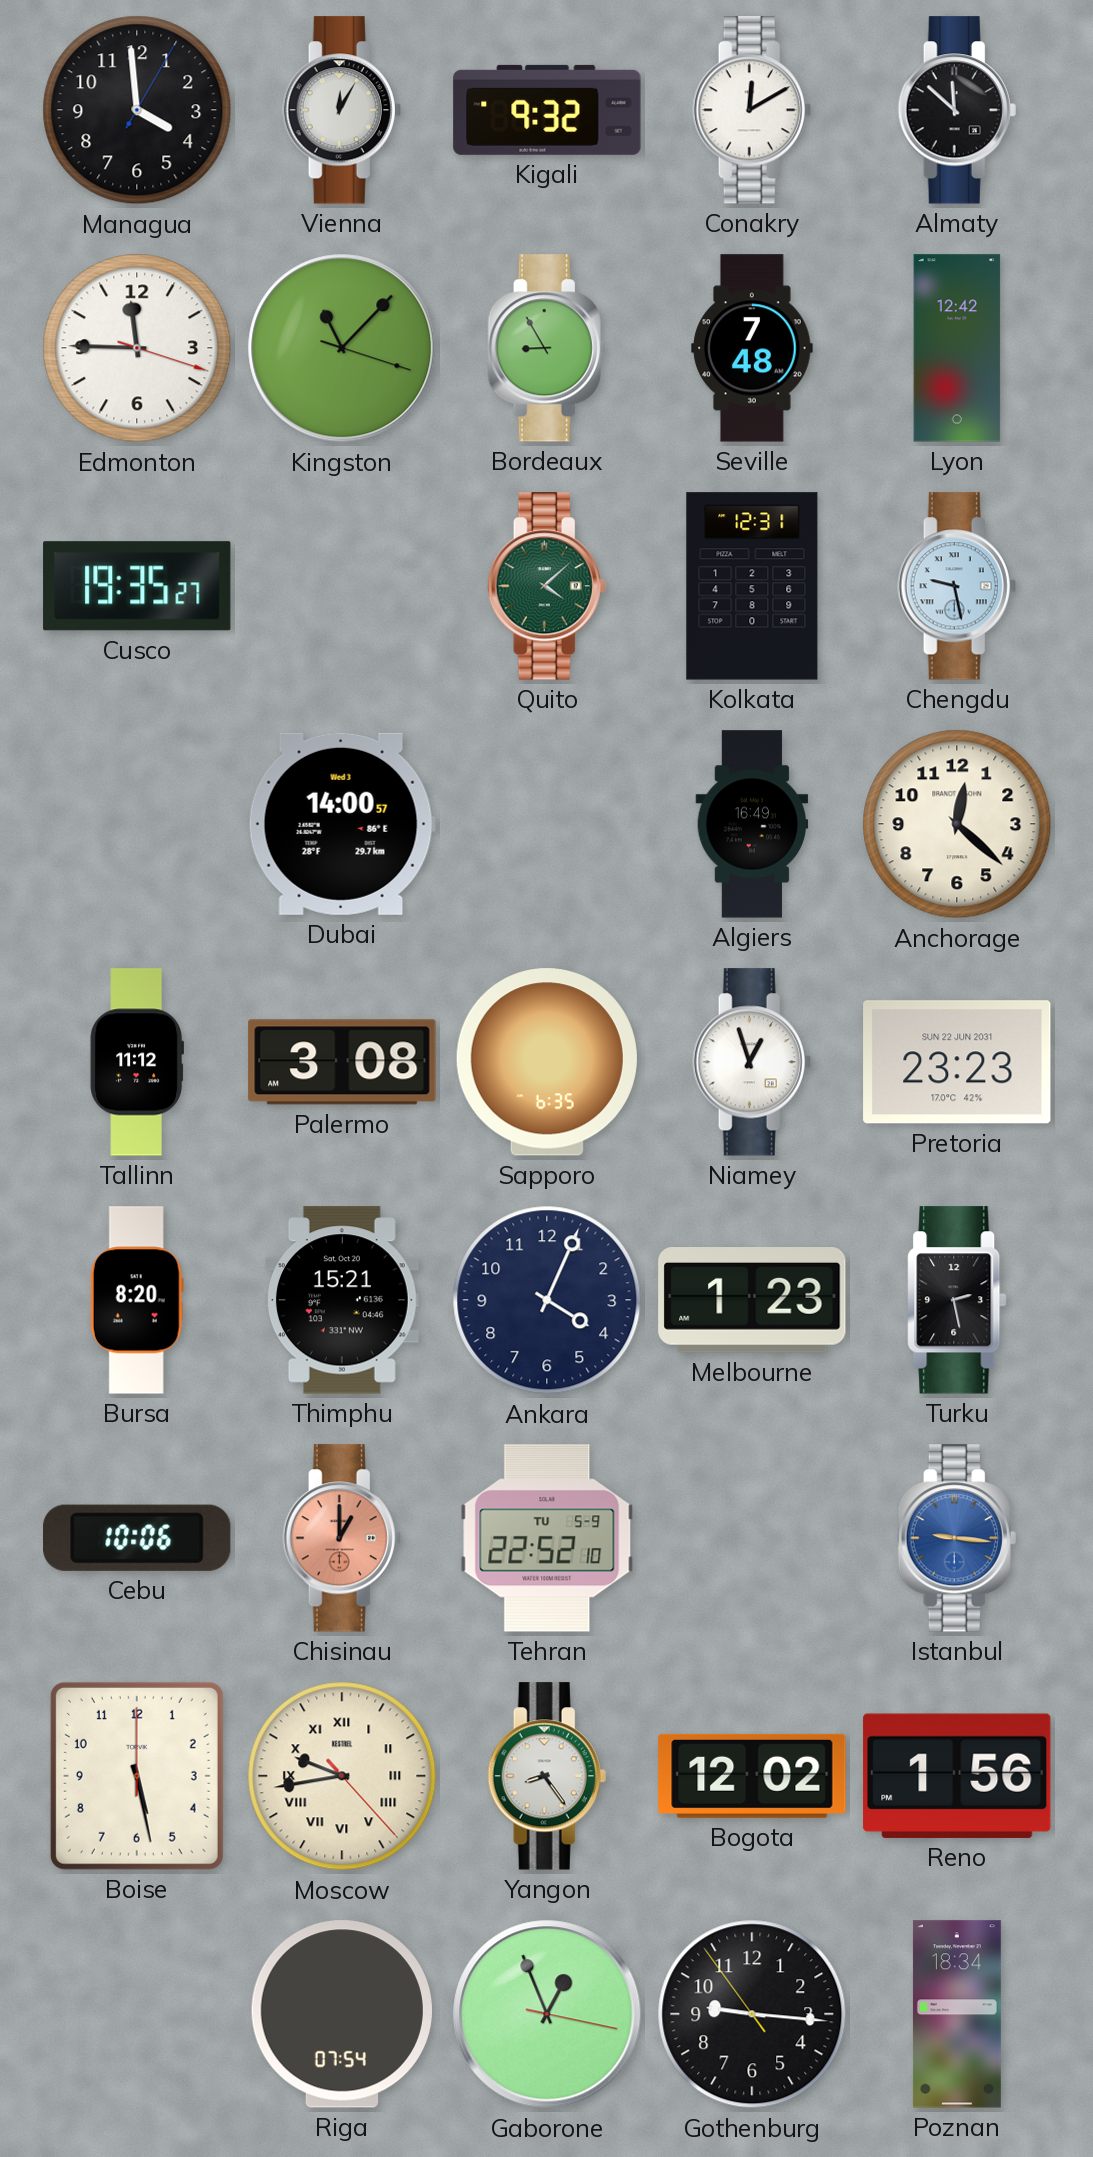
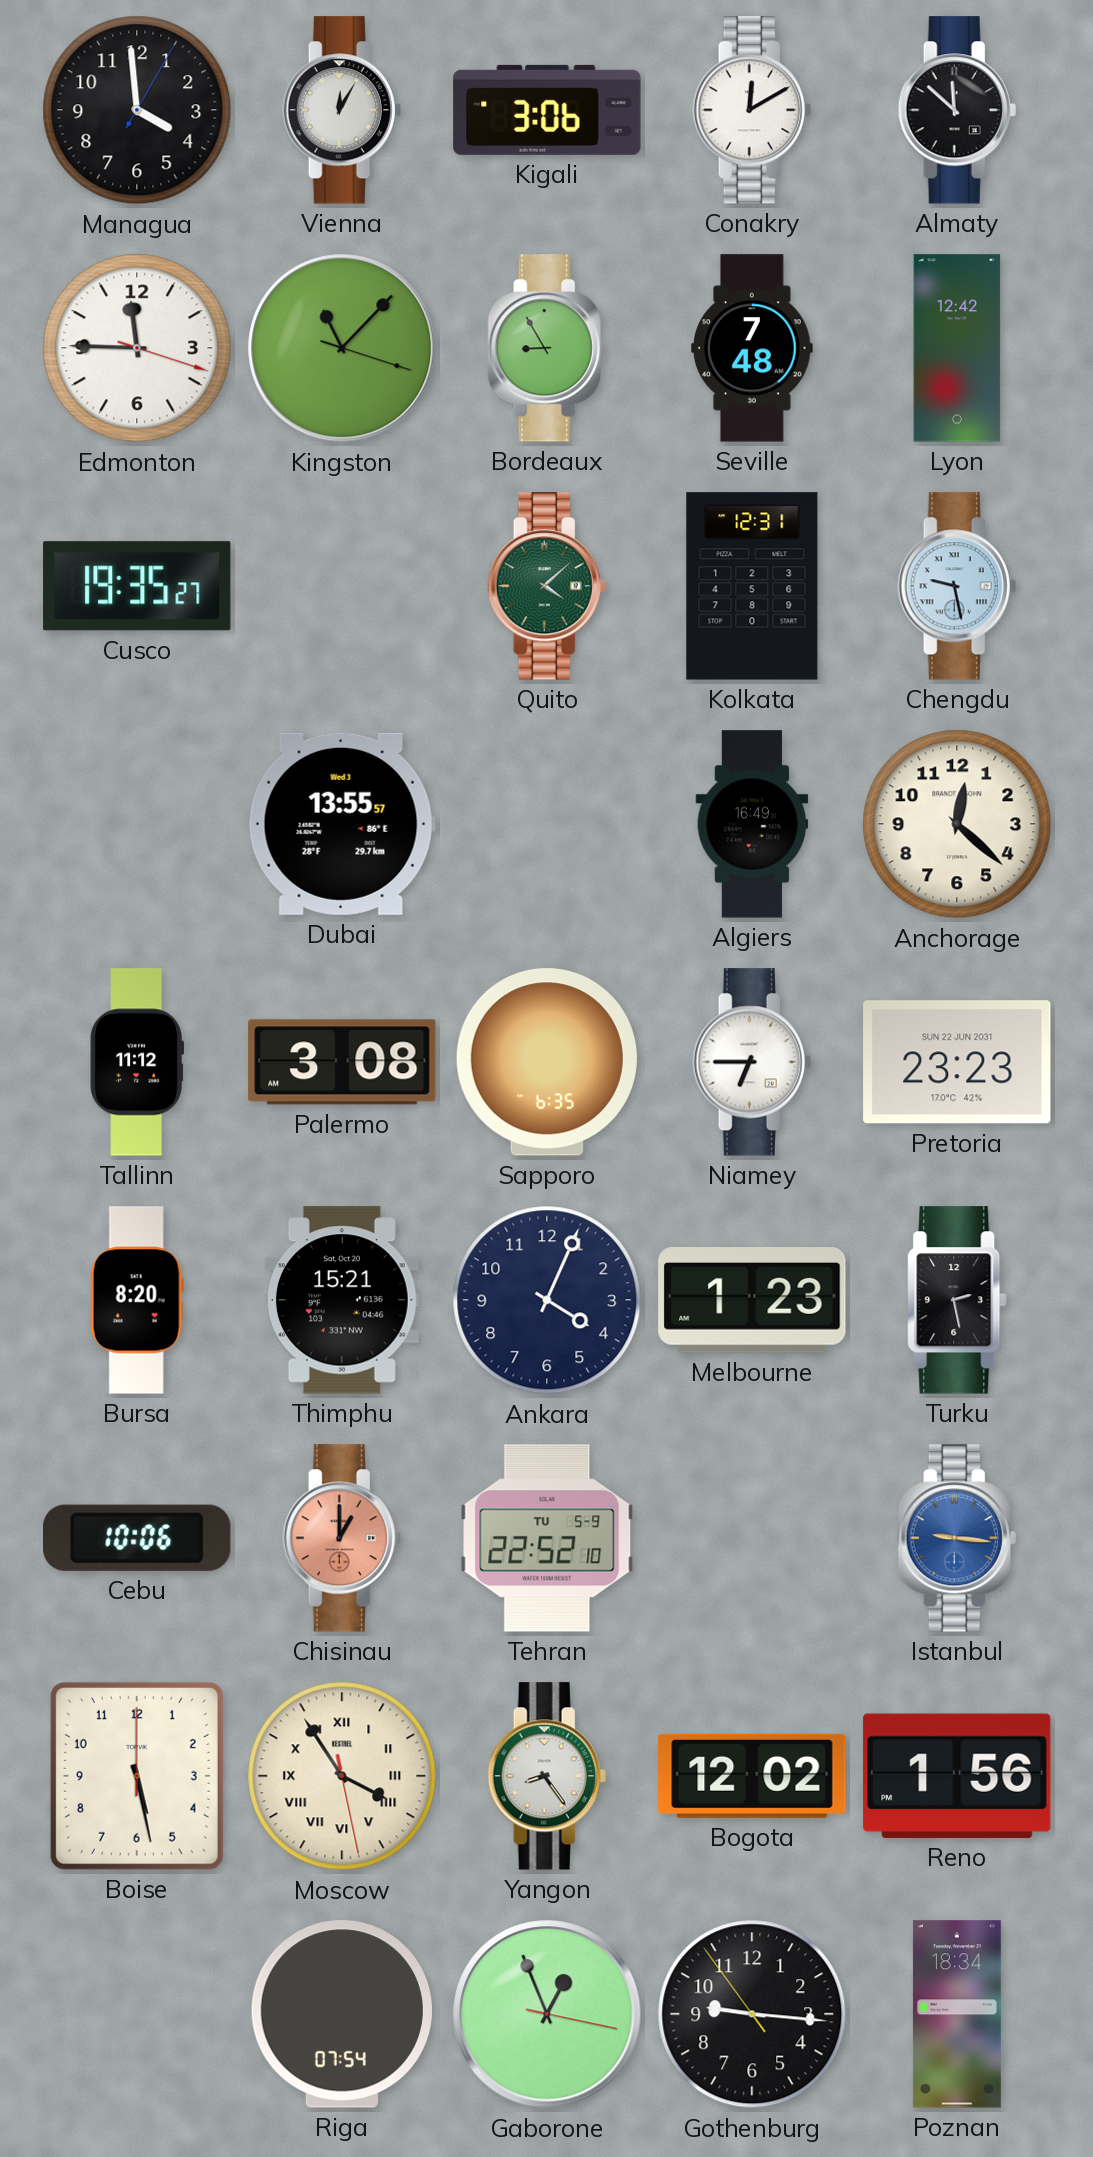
Kigali: 9:32 -> 3:06 (547, 110)
Dubai: 14:00 -> 13:55 (342, 824)
Niamey: 12:57 -> 6:45 (752, 1062)
Moscow: 9:43 -> 3:54 (342, 1776)
